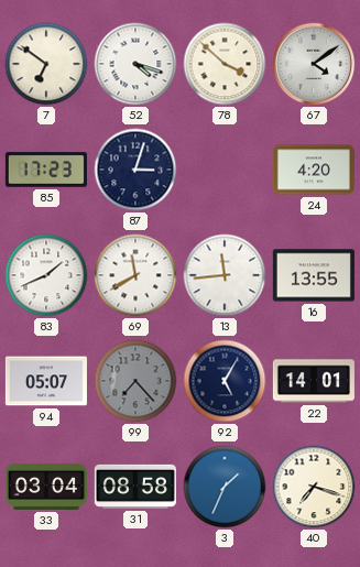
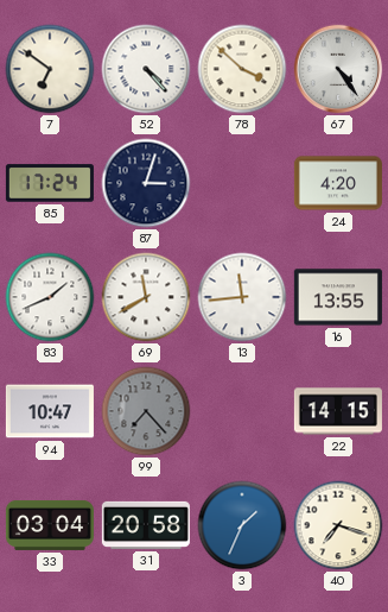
52: 4:18 -> 4:23 (146, 69)
67: 4:09 -> 4:24 (338, 69)
85: 17:23 -> 17:24 (50, 183)
94: 05:07 -> 10:47 (50, 411)
92: 5:05 -> none (225, 381)
22: 14:01 -> 14:15 (338, 411)
31: 08:58 -> 20:58 (146, 525)
